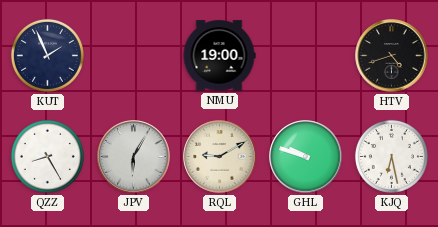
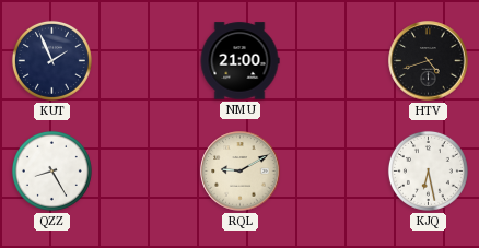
NMU: 19:00 -> 21:00 (240, 61)
JPV: 6:05 -> none (134, 157)
GHL: 9:48 -> none (306, 157)
